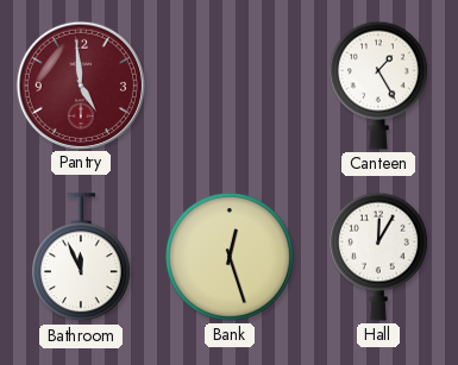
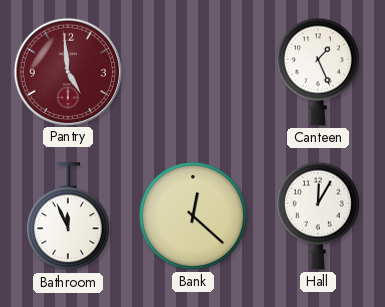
Canteen: 1:25 -> 1:26 (318, 72)
Bank: 12:27 -> 12:22 (193, 216)
